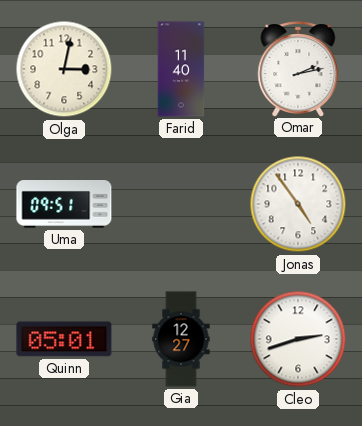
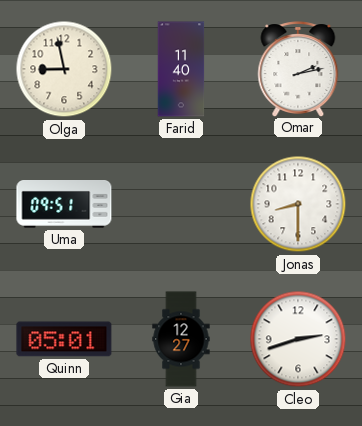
Olga: 3:02 -> 8:58 (64, 69)
Jonas: 4:54 -> 8:30 (298, 204)
